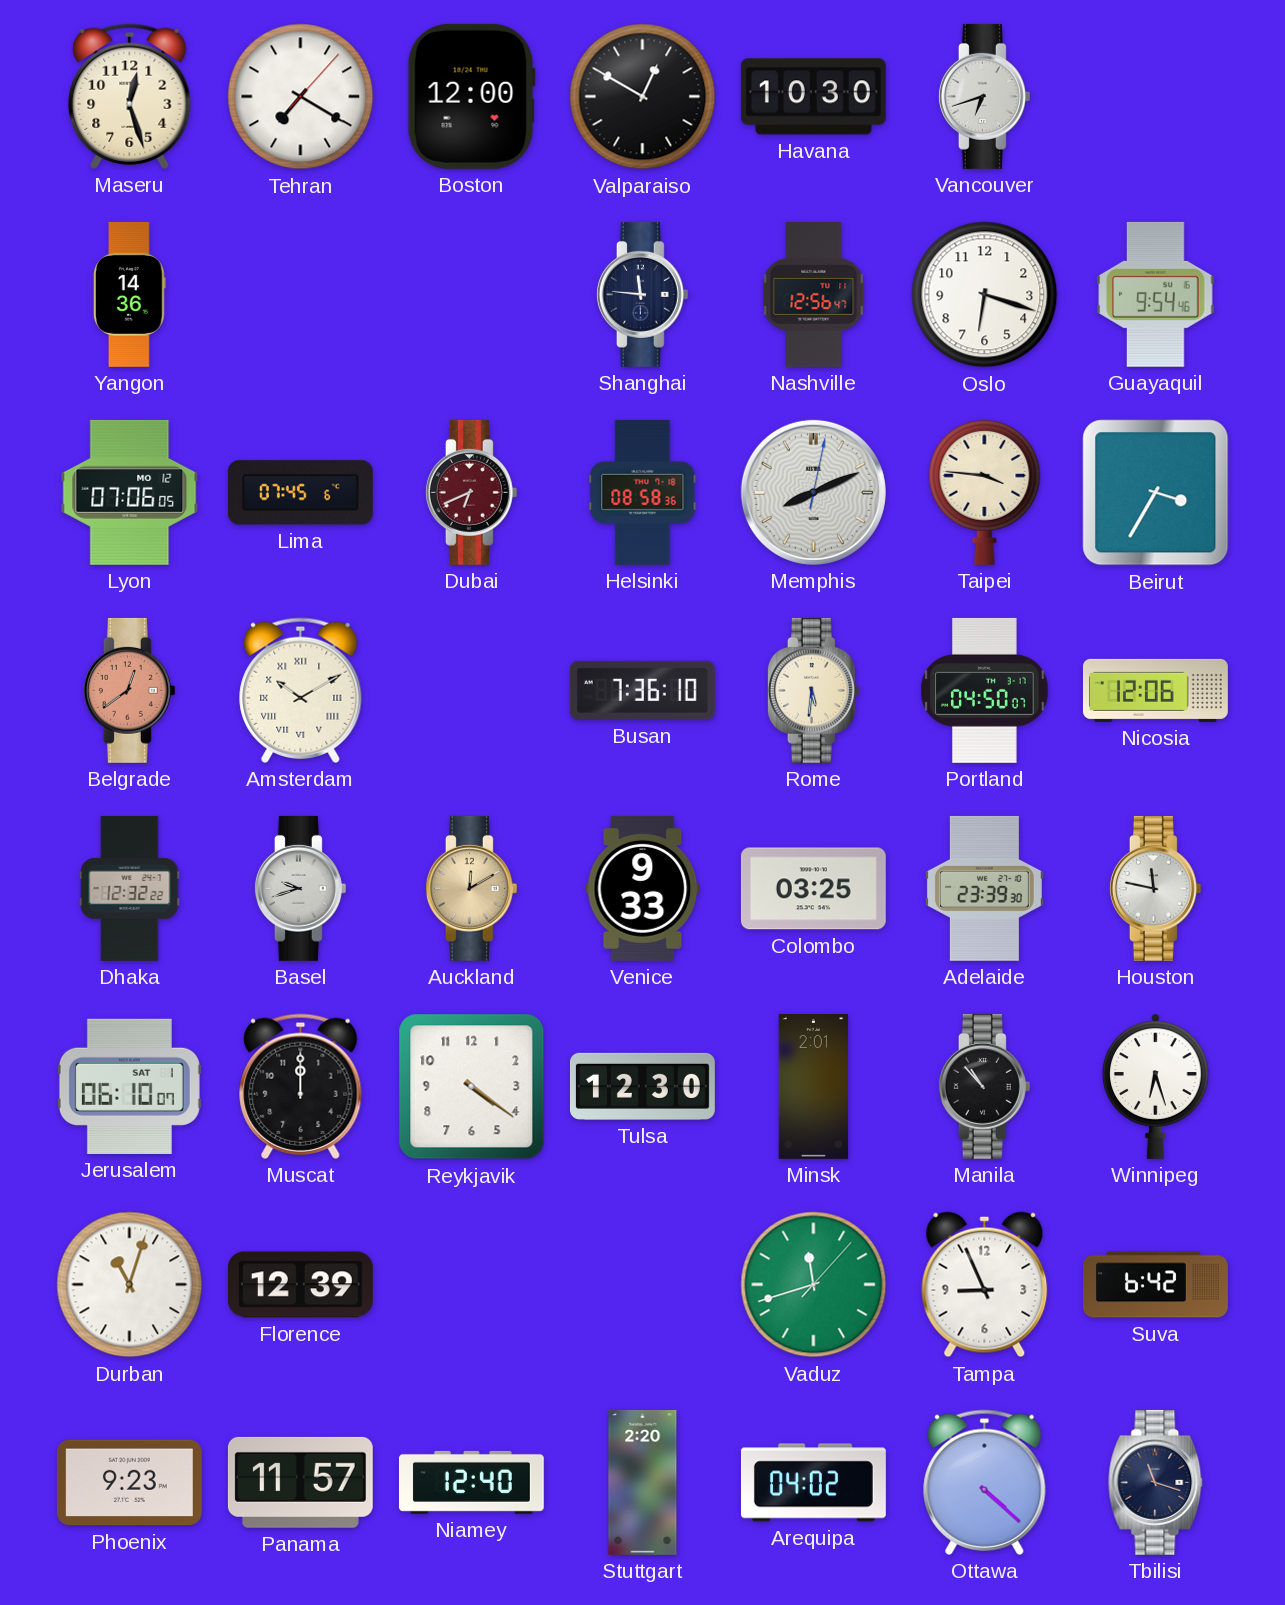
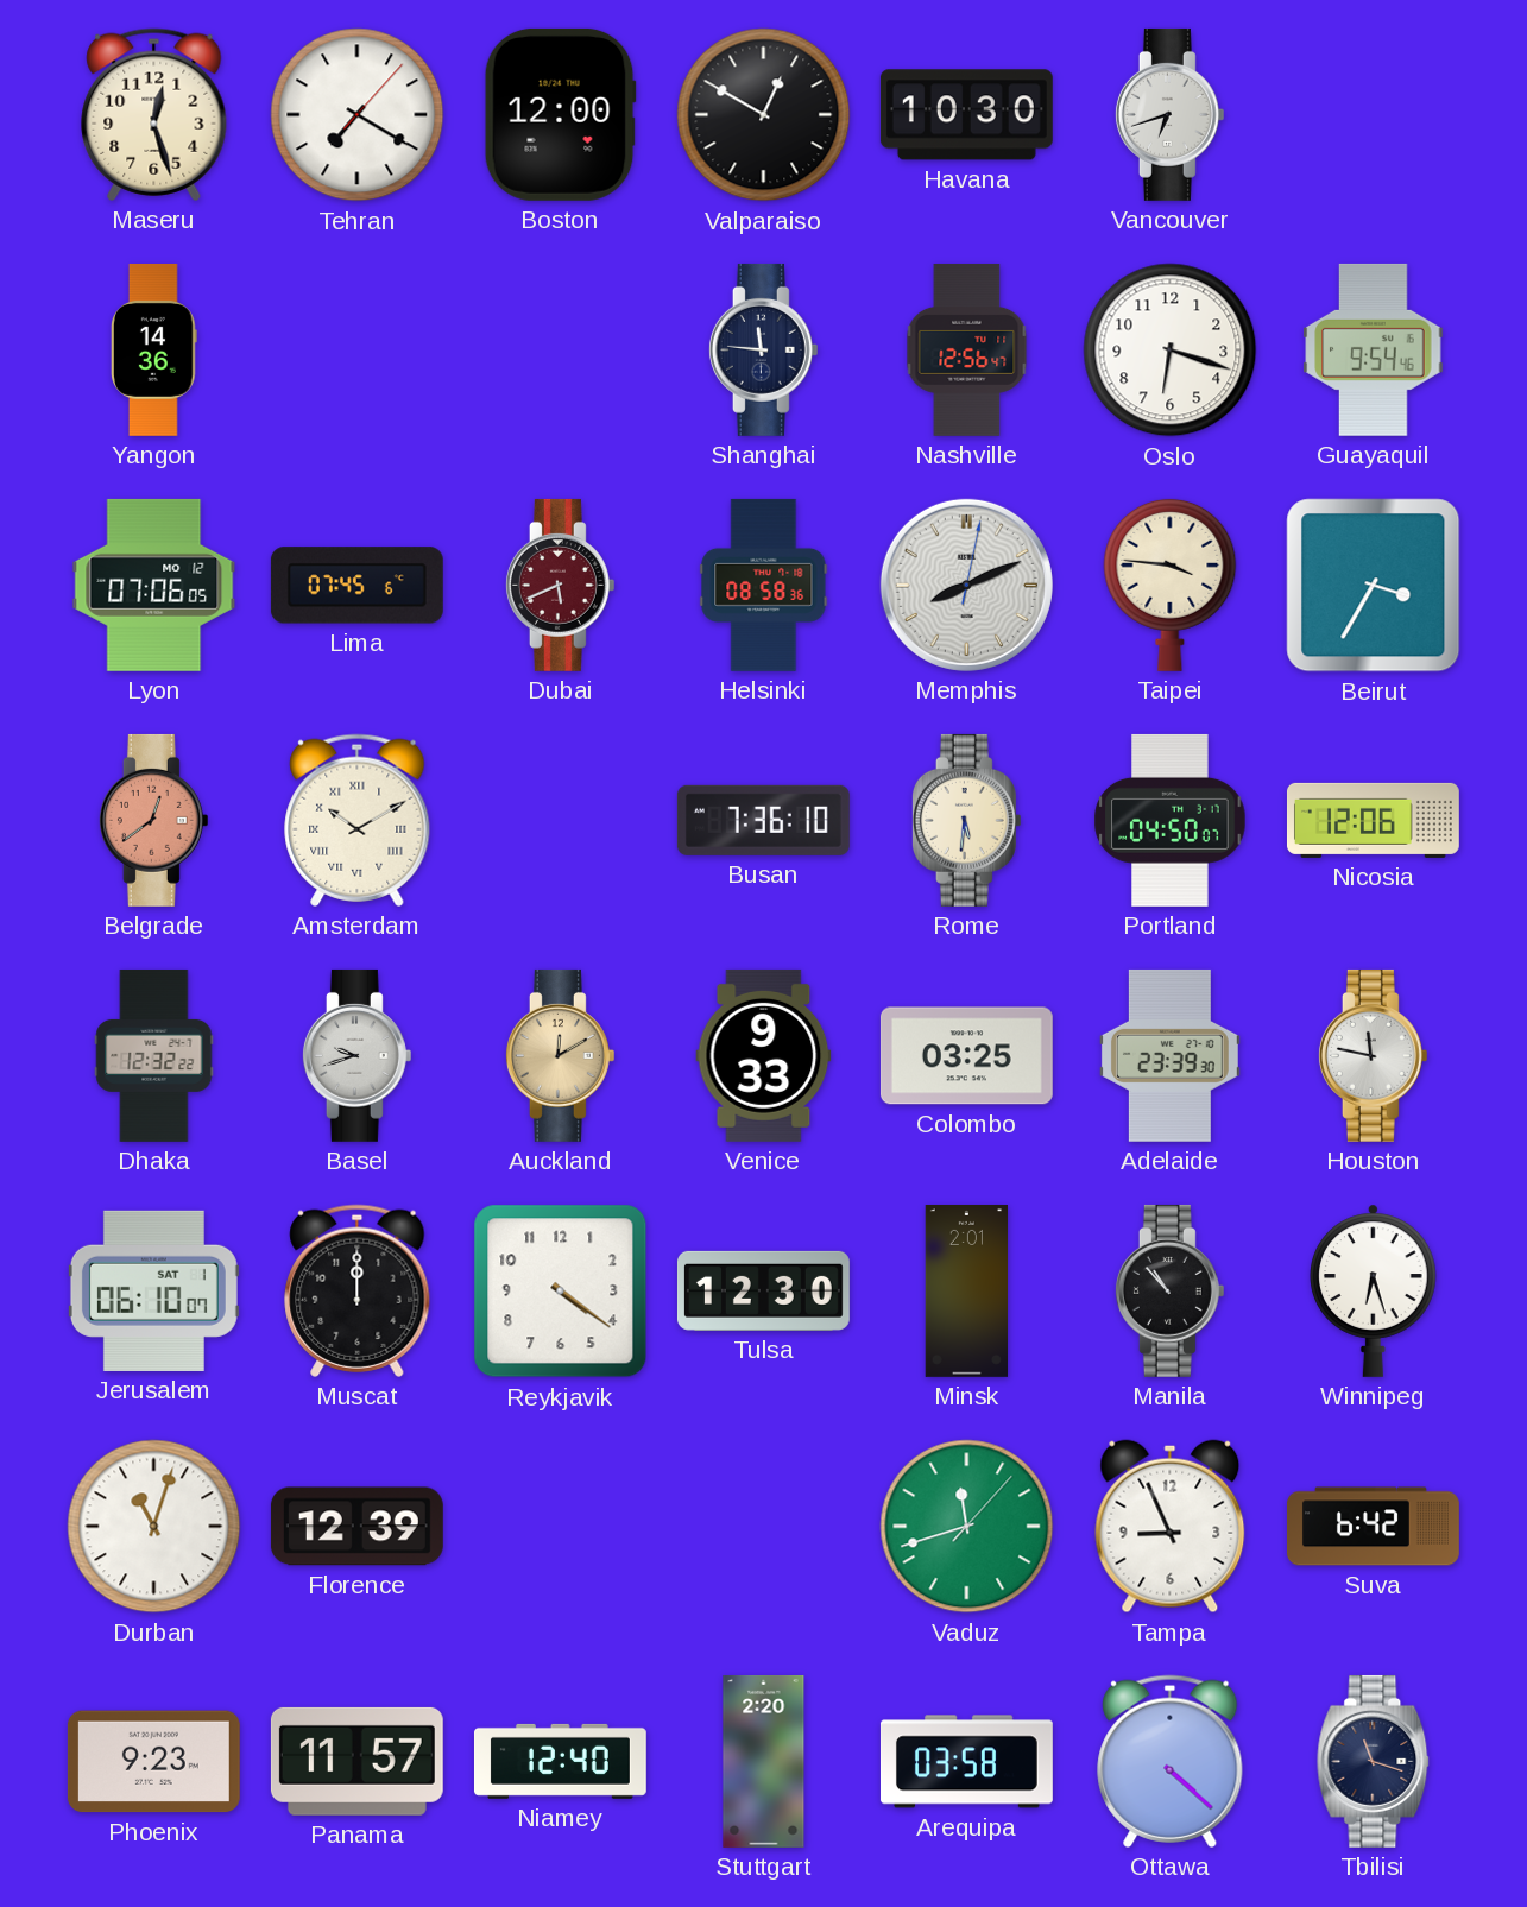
Dubai: 6:41 -> 5:41 (560, 585)
Arequipa: 04:02 -> 03:58 (966, 1762)
